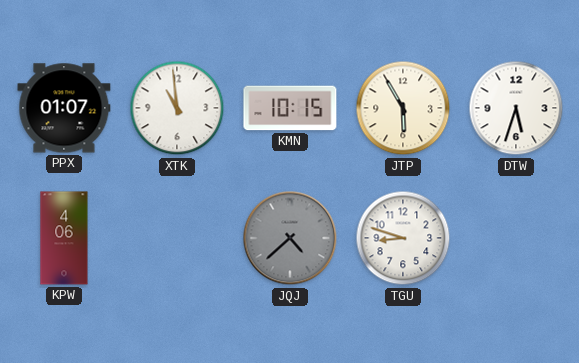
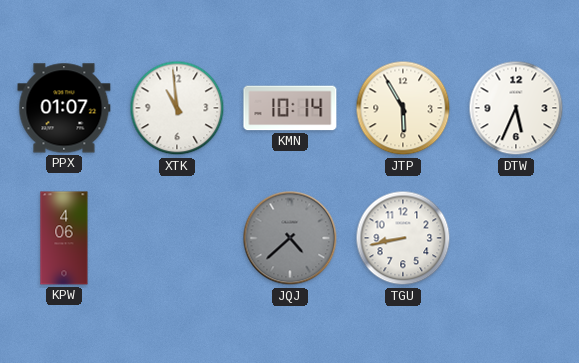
KMN: 10:15 -> 10:14 (290, 108)
DTW: 5:33 -> 5:34 (516, 108)
TGU: 8:48 -> 8:43 (403, 238)
